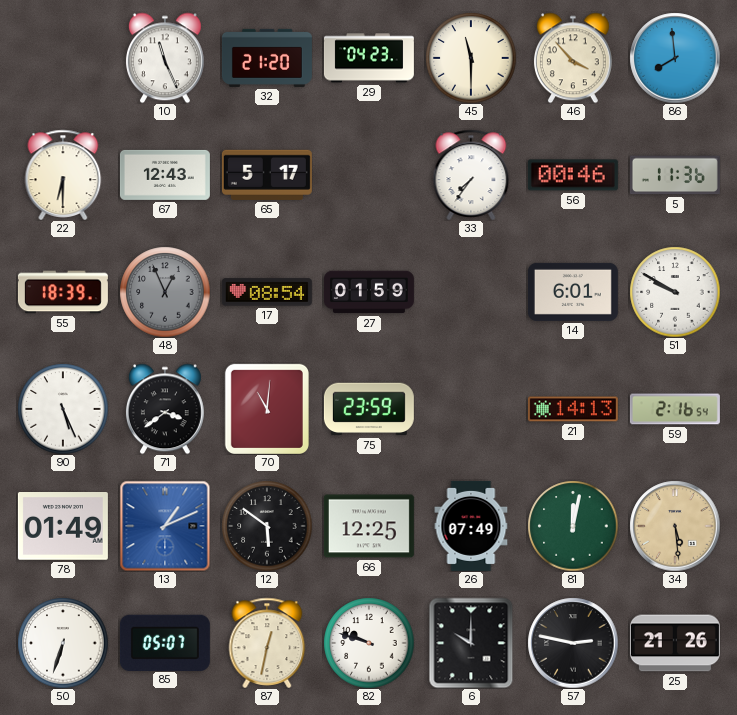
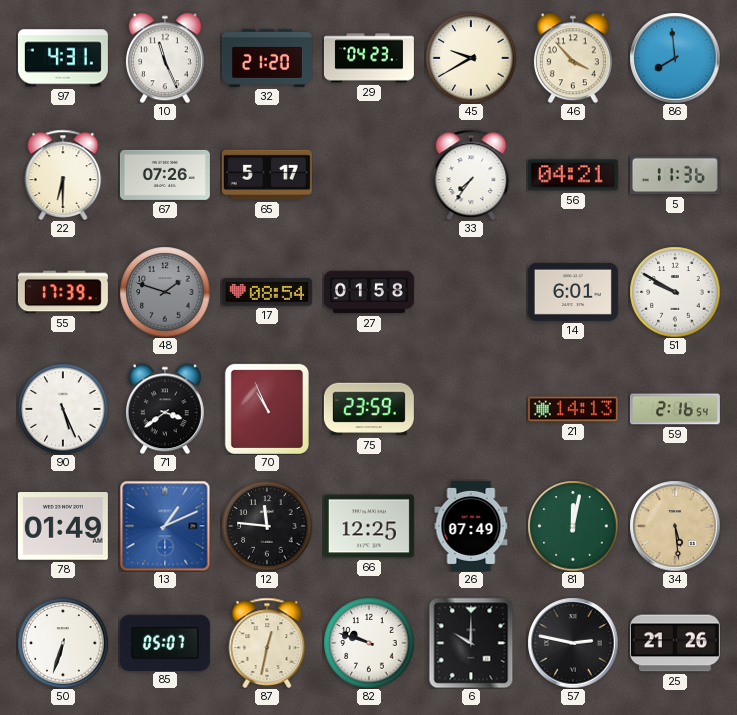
97: none -> 4:31 (63, 58)
45: 11:30 -> 9:40 (471, 58)
67: 12:43 -> 07:26 (165, 175)
56: 00:46 -> 04:21 (573, 175)
55: 18:39 -> 17:39 (63, 292)
48: 12:56 -> 1:48 (165, 292)
27: 01:59 -> 01:58 (369, 292)
70: 11:01 -> 10:56 (267, 409)
12: 5:51 -> 11:46 (267, 526)
